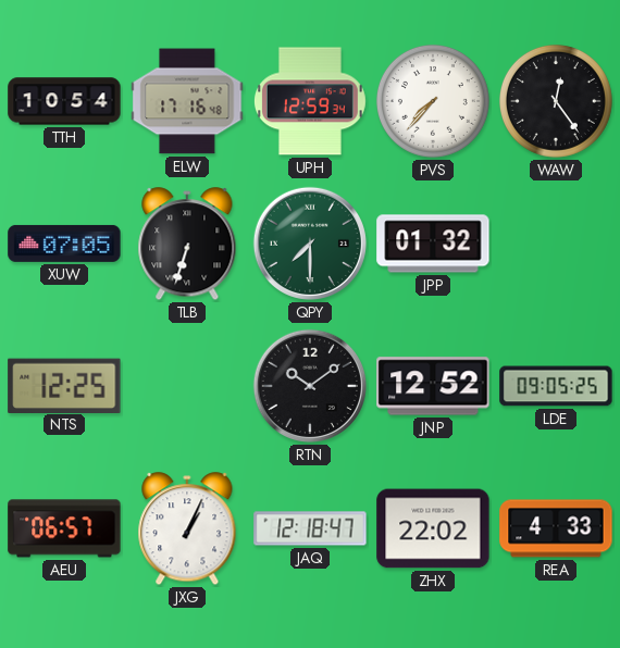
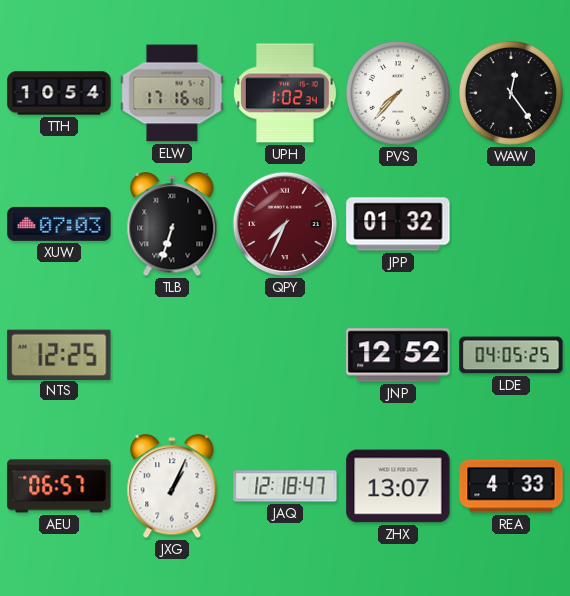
UPH: 12:59 -> 1:02 (285, 93)
XUW: 07:05 -> 07:03 (59, 224)
QPY: 7:30 -> 7:34 (285, 224)
QPY dial: green -> burgundy (285, 224)
RTN: 10:09 -> none (310, 386)
LDE: 09:05 -> 04:05 (511, 355)
ZHX: 22:02 -> 13:07 (398, 486)
